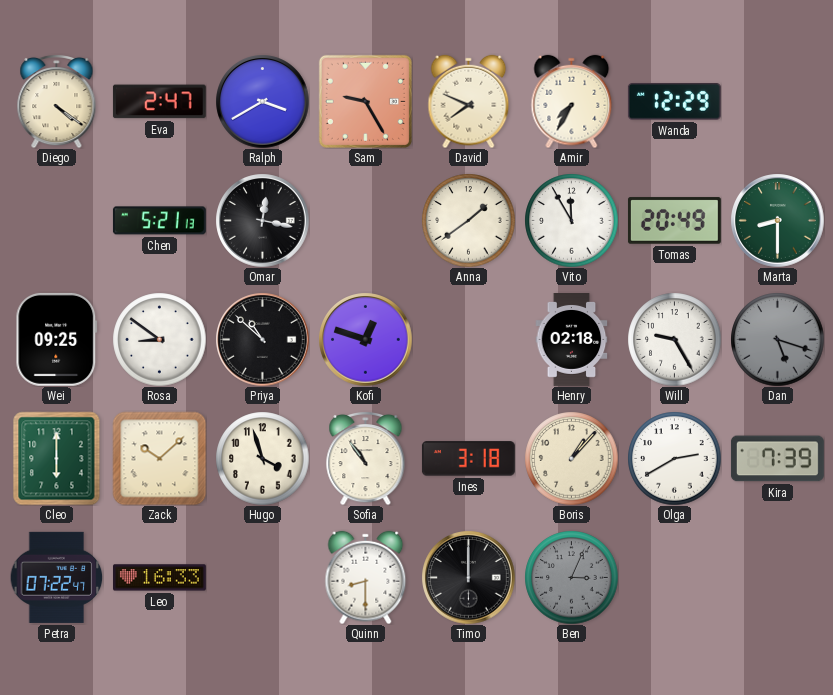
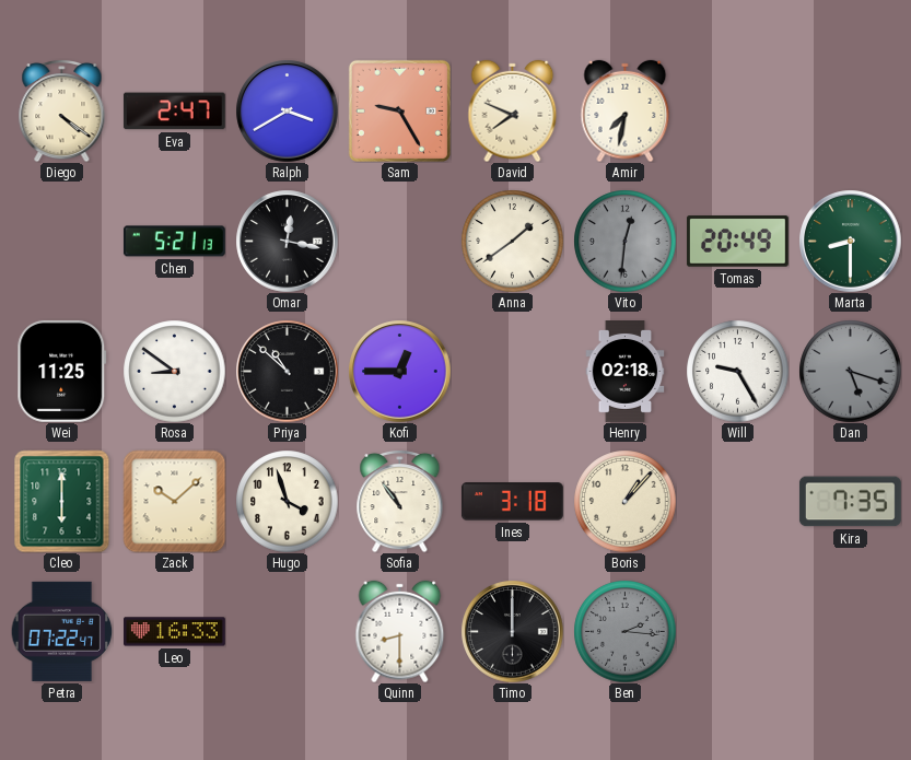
Amir: 7:35 -> 7:32 (626, 110)
Wanda: 12:29 -> none (674, 102)
Vito: 11:55 -> 12:31 (624, 241)
Vito dial: white -> grey (624, 241)
Wei: 09:25 -> 11:25 (62, 371)
Kofi: 12:48 -> 12:45 (399, 371)
Olga: 2:40 -> none (674, 458)
Kira: 7:39 -> 7:35 (850, 502)
Ben: 3:04 -> 2:16 (624, 631)
